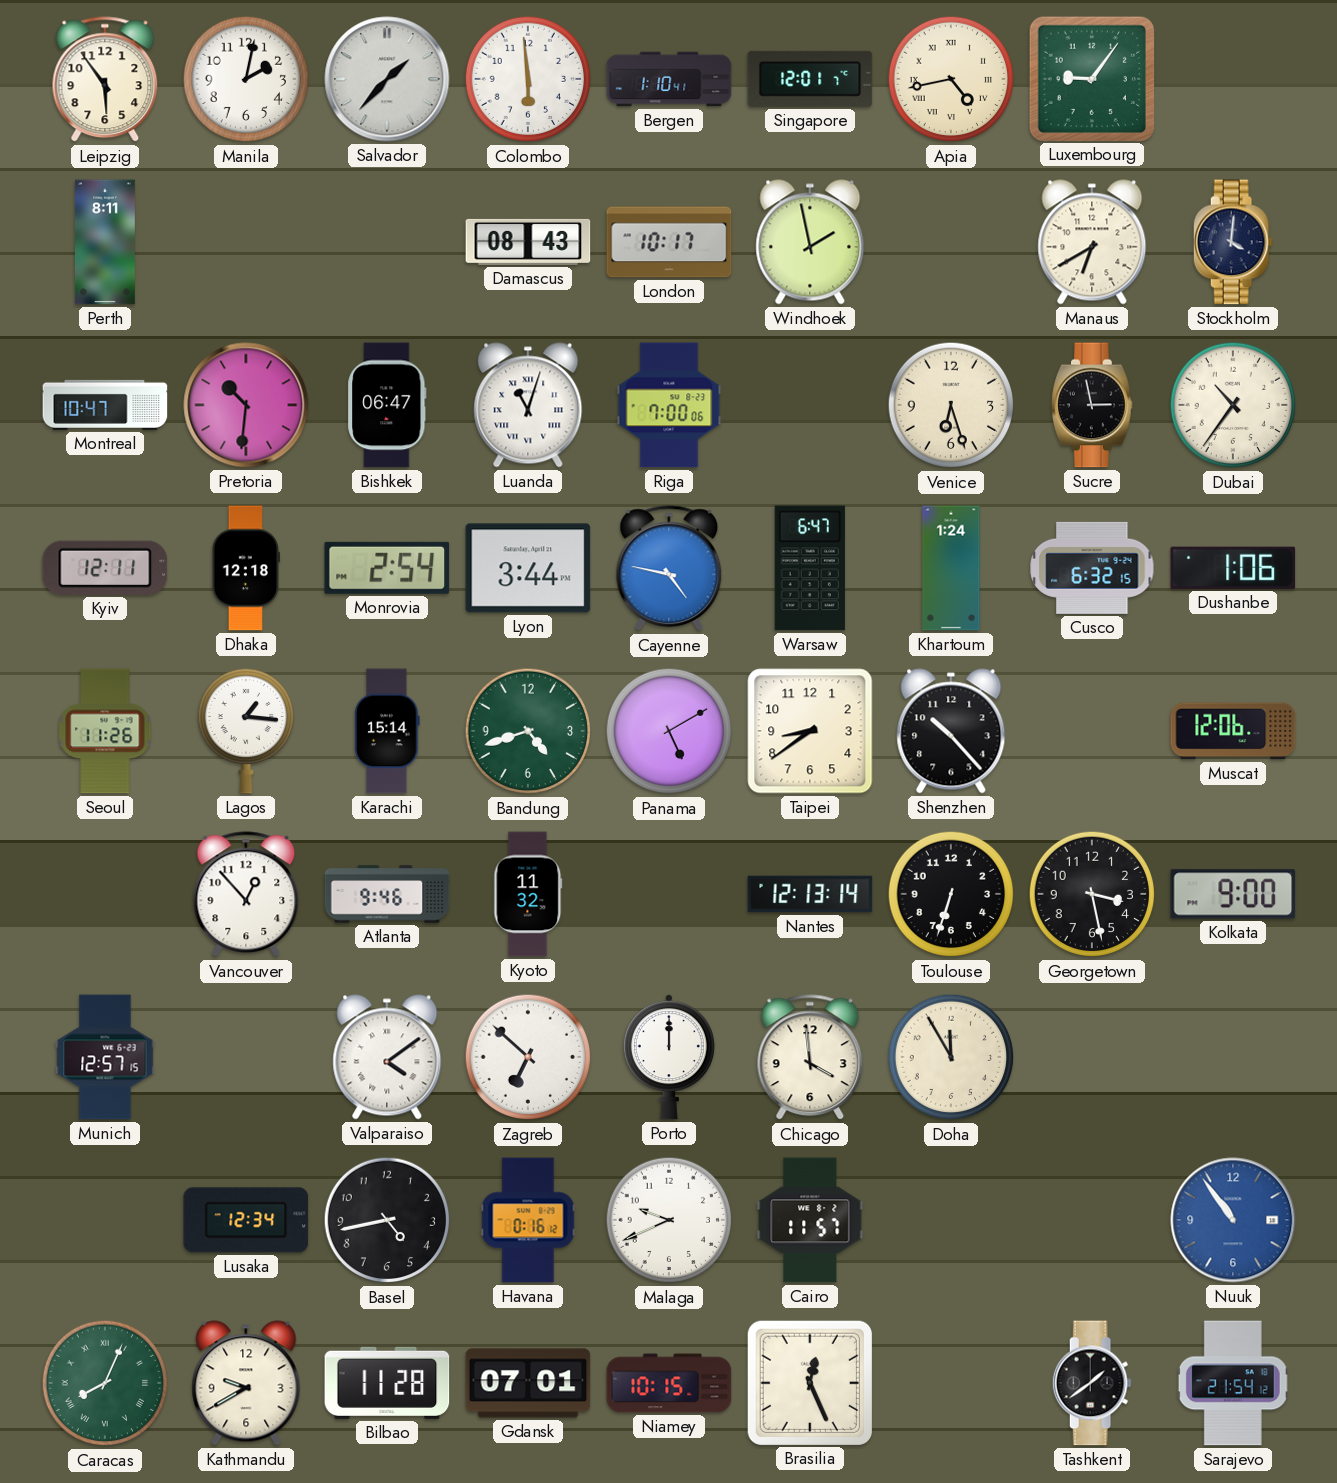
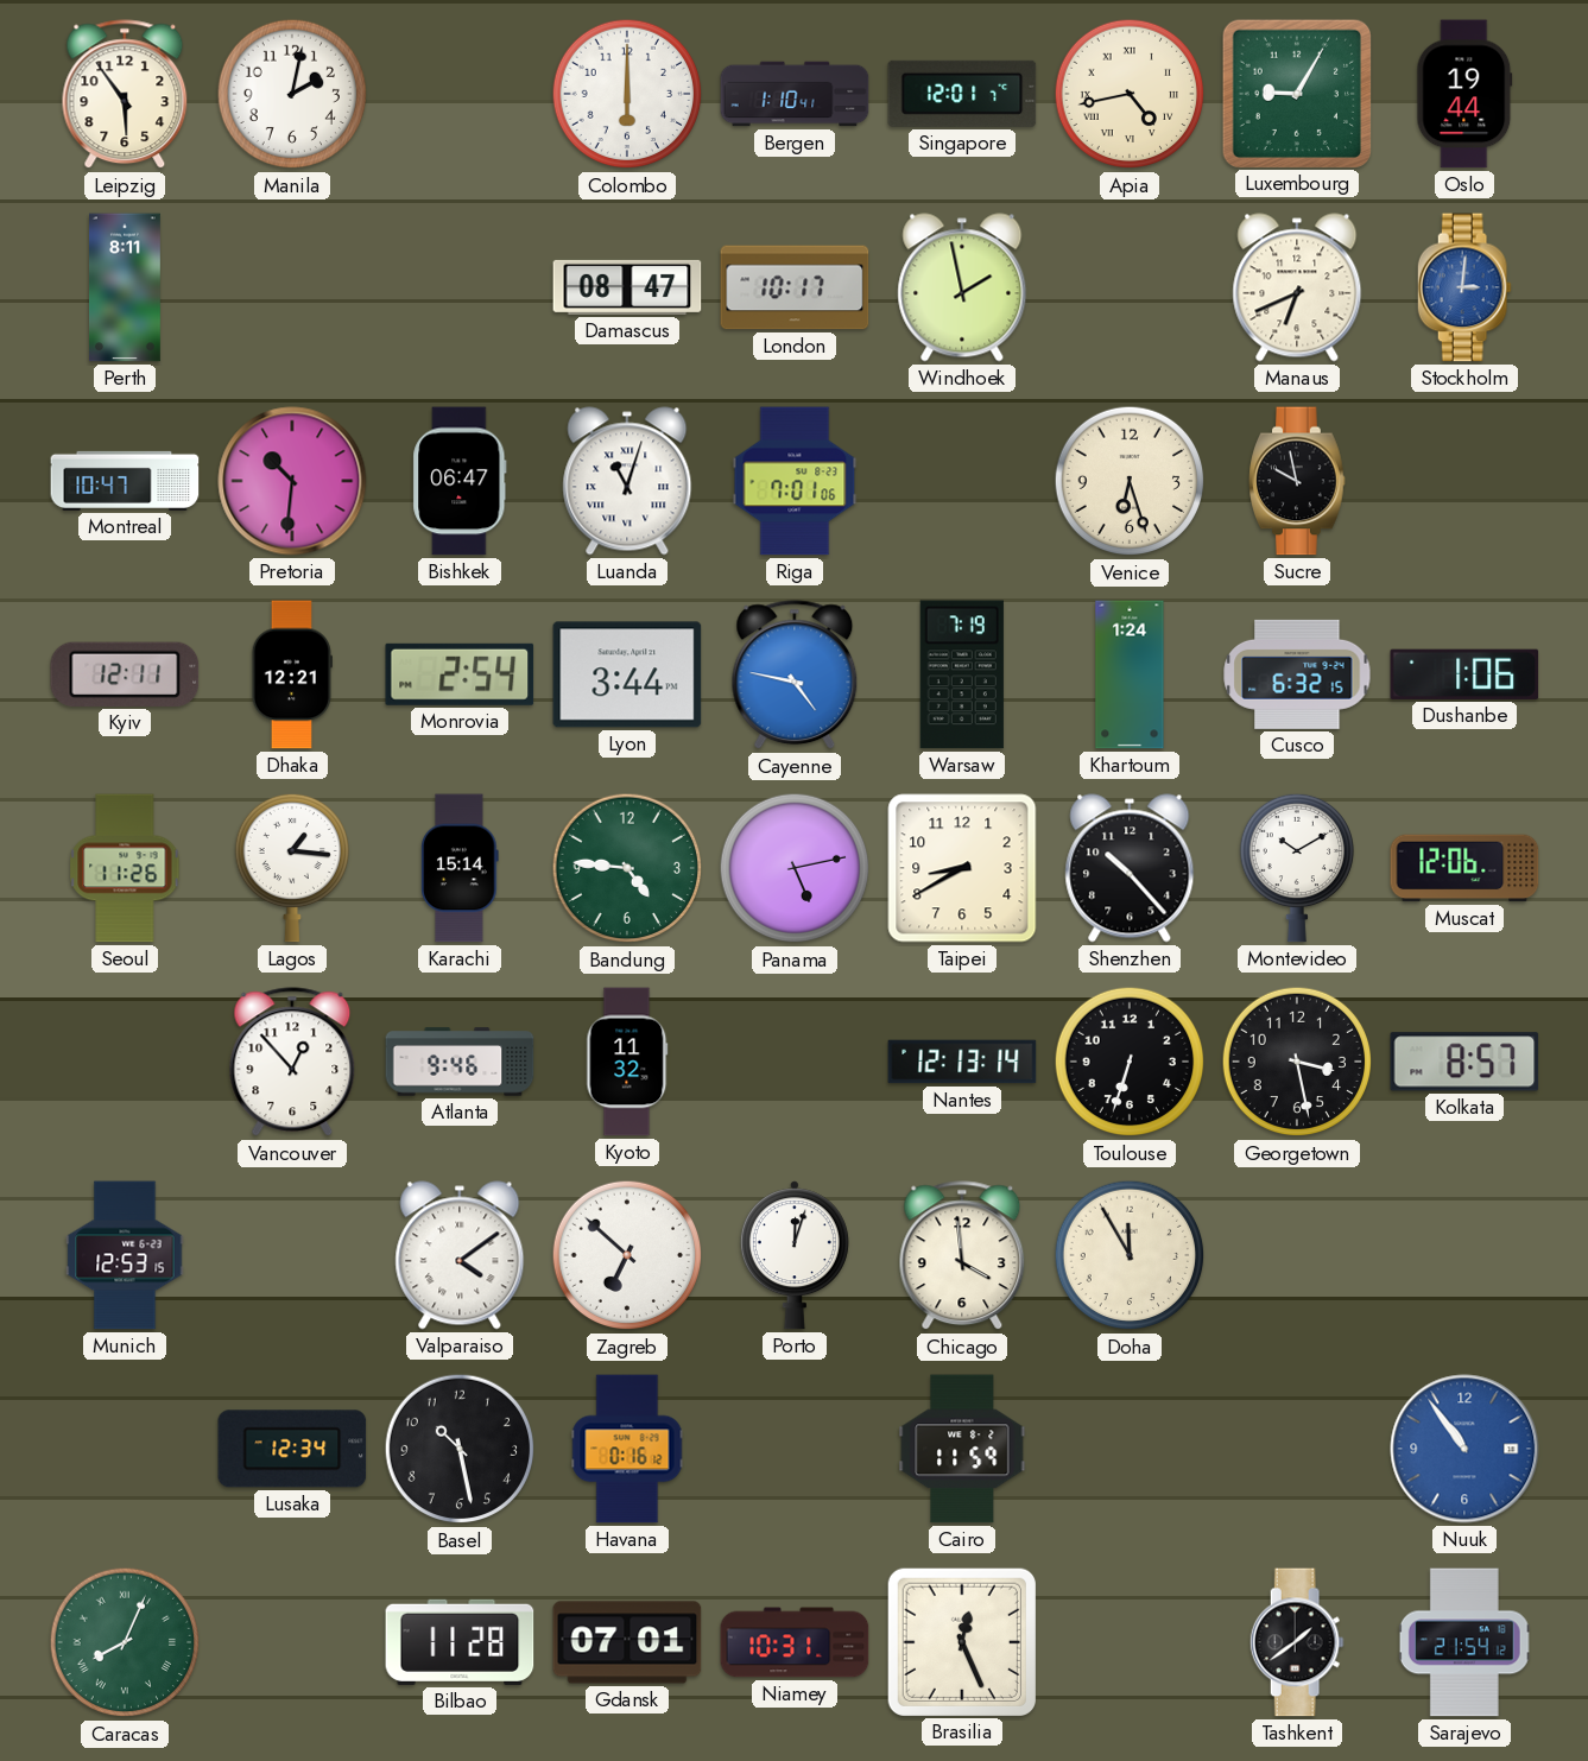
Salvador: 1:37 -> none (387, 79)
Colombo: 5:59 -> 6:00 (627, 94)
Luxembourg: 9:06 -> 9:05 (1296, 93)
Oslo: none -> 19:44 (1464, 94)
Damascus: 08:43 -> 08:47 (627, 287)
Manaus: 6:40 -> 6:41 (1297, 287)
Stockholm: 4:01 -> 3:01 (1464, 287)
Stockholm dial: navy -> blue (1464, 287)
Riga: 7:00 -> 7:01 (795, 481)
Sucre: 2:58 -> 9:58 (1297, 481)
Dubai: 10:36 -> none (1233, 405)
Dhaka: 12:18 -> 12:21 (292, 674)
Warsaw: 6:47 -> 7:19 (962, 674)
Bandung: 4:42 -> 4:46 (627, 868)
Panama: 5:10 -> 5:13 (795, 868)
Taipei: 8:39 -> 8:40 (962, 868)
Montevideo: none -> 10:10 (1296, 868)
Kolkata: 9:00 -> 8:57 (1464, 1062)
Munich: 12:57 -> 12:53 (125, 1255)
Porto: 12:00 -> 12:03 (795, 1255)
Basel: 4:43 -> 10:28 (460, 1449)
Malaga: 9:41 -> none (669, 1220)
Cairo: 11:57 -> 11:59 (962, 1449)
Kathmandu: 9:40 -> none (246, 1383)
Niamey: 10:15 -> 10:31 (795, 1642)
